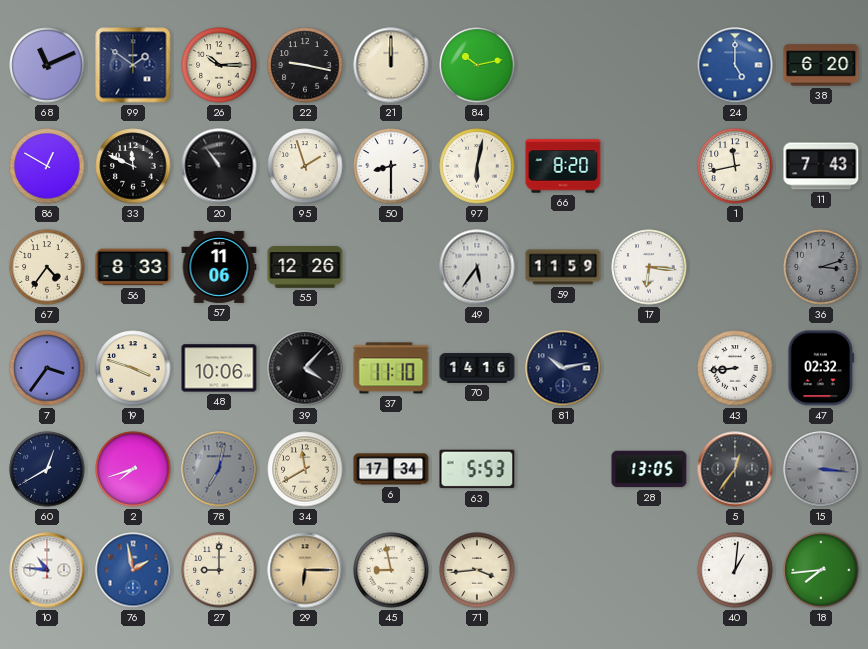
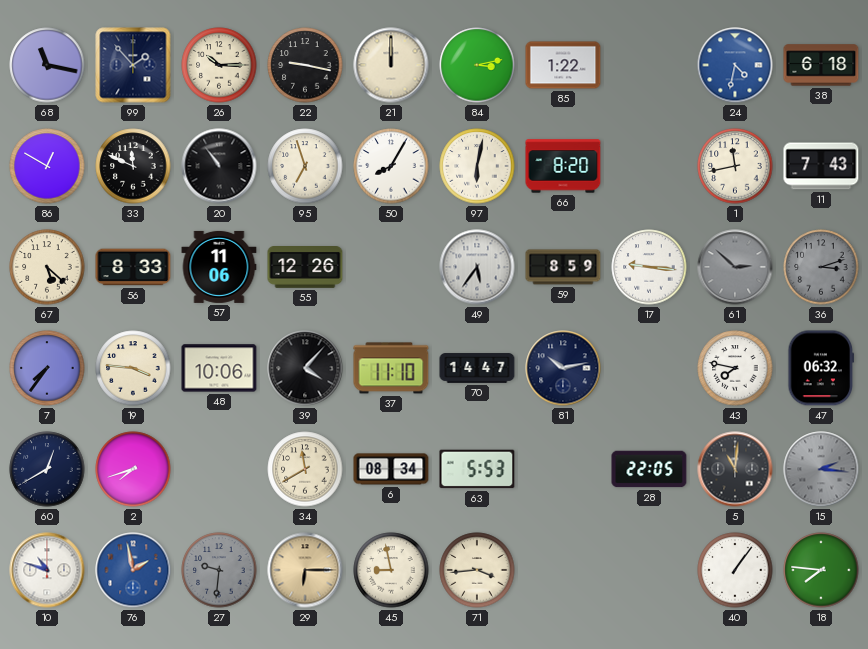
68: 11:11 -> 11:17 (47, 65)
99: 1:51 -> 1:53 (133, 65)
84: 10:13 -> 3:13 (477, 65)
85: none -> 1:22 (563, 65)
24: 5:00 -> 4:32 (735, 65)
38: 6:20 -> 6:18 (821, 65)
95: 1:57 -> 6:57 (305, 166)
50: 8:30 -> 8:05 (391, 166)
67: 4:36 -> 5:22 (47, 267)
59: 11:59 -> 8:59 (563, 267)
17: 6:16 -> 9:16 (649, 267)
61: none -> 2:52 (735, 267)
7: 3:36 -> 7:36 (47, 368)
19: 3:48 -> 3:46 (133, 368)
70: 14:16 -> 14:47 (477, 368)
43: 8:44 -> 7:47 (735, 368)
47: 02:32 -> 06:32 (821, 368)
78: 7:02 -> none (219, 469)
6: 17:34 -> 08:34 (391, 469)
28: 13:05 -> 22:05 (649, 469)
5: 12:36 -> 11:01 (735, 469)
15: 3:16 -> 2:16 (821, 469)
10: 10:46 -> 10:48 (47, 570)
27: 9:00 -> 9:31 (219, 570)
27 dial: cream -> grey (219, 570)
40: 1:01 -> 1:06 (735, 570)
18: 7:44 -> 7:46 (821, 570)
